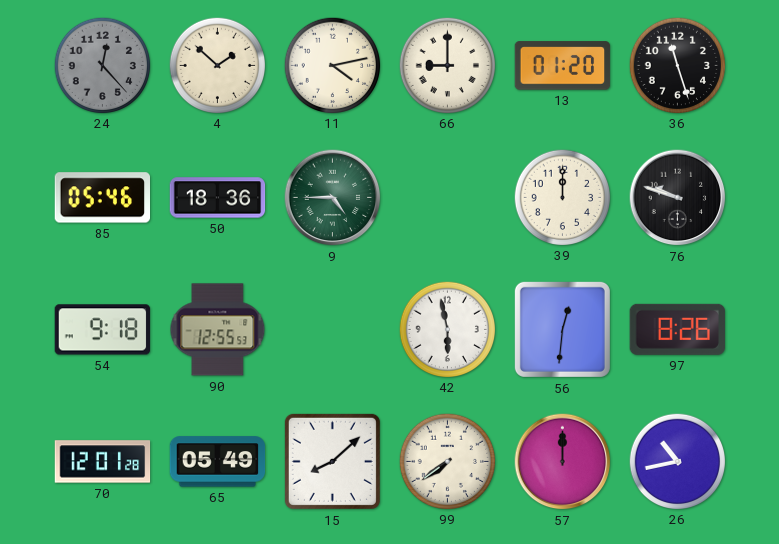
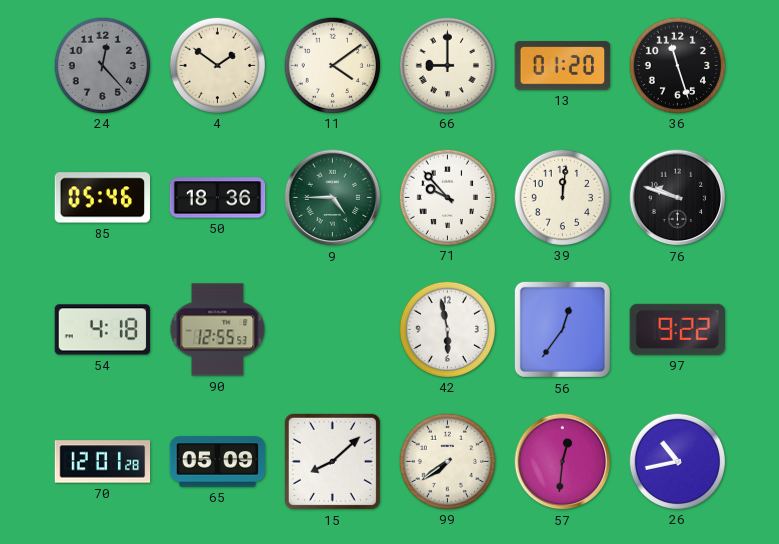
4: 1:52 -> 1:51 (218, 65)
11: 4:13 -> 4:09 (333, 65)
71: none -> 9:53 (448, 197)
39: 12:00 -> 12:01 (563, 197)
54: 9:18 -> 4:18 (103, 330)
56: 12:31 -> 12:36 (562, 329)
97: 8:26 -> 9:22 (677, 329)
65: 05:49 -> 05:09 (218, 462)
57: 12:00 -> 12:31 (563, 462)
